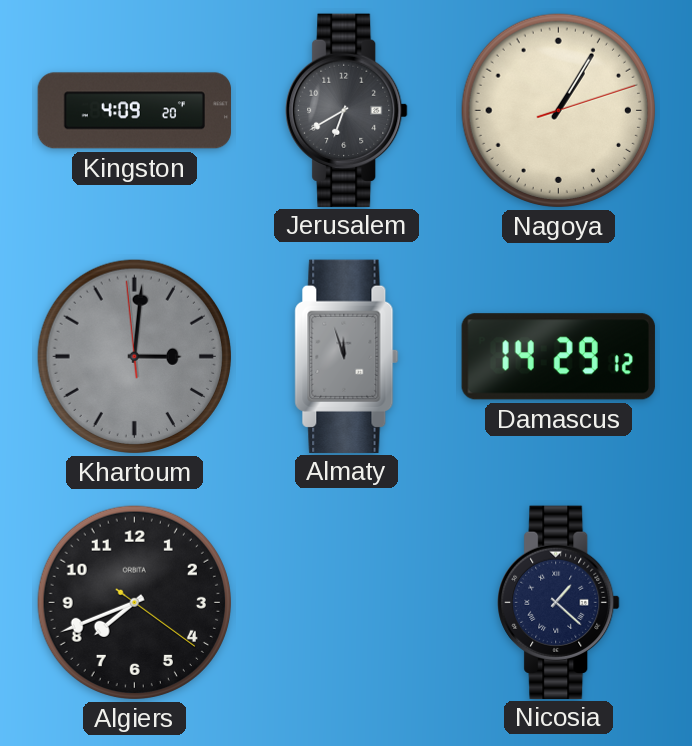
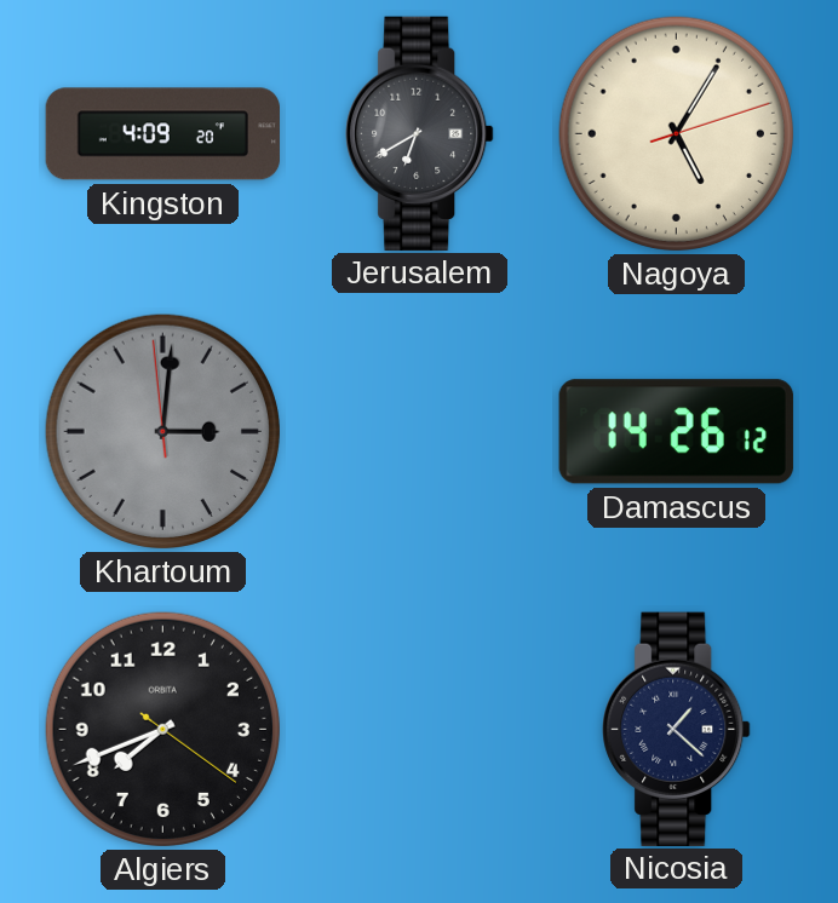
Nagoya: 1:05 -> 5:05 (676, 133)
Almaty: 11:57 -> none (347, 356)
Damascus: 14:29 -> 14:26 (676, 432)
